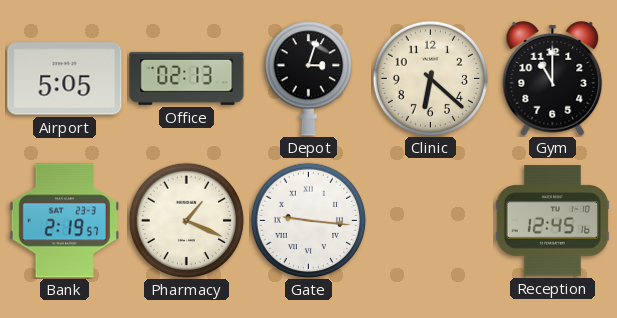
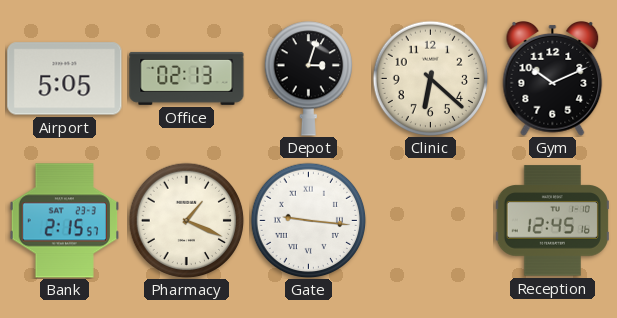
Gym: 11:00 -> 10:11 (553, 79)
Bank: 2:19 -> 2:15 (64, 221)
